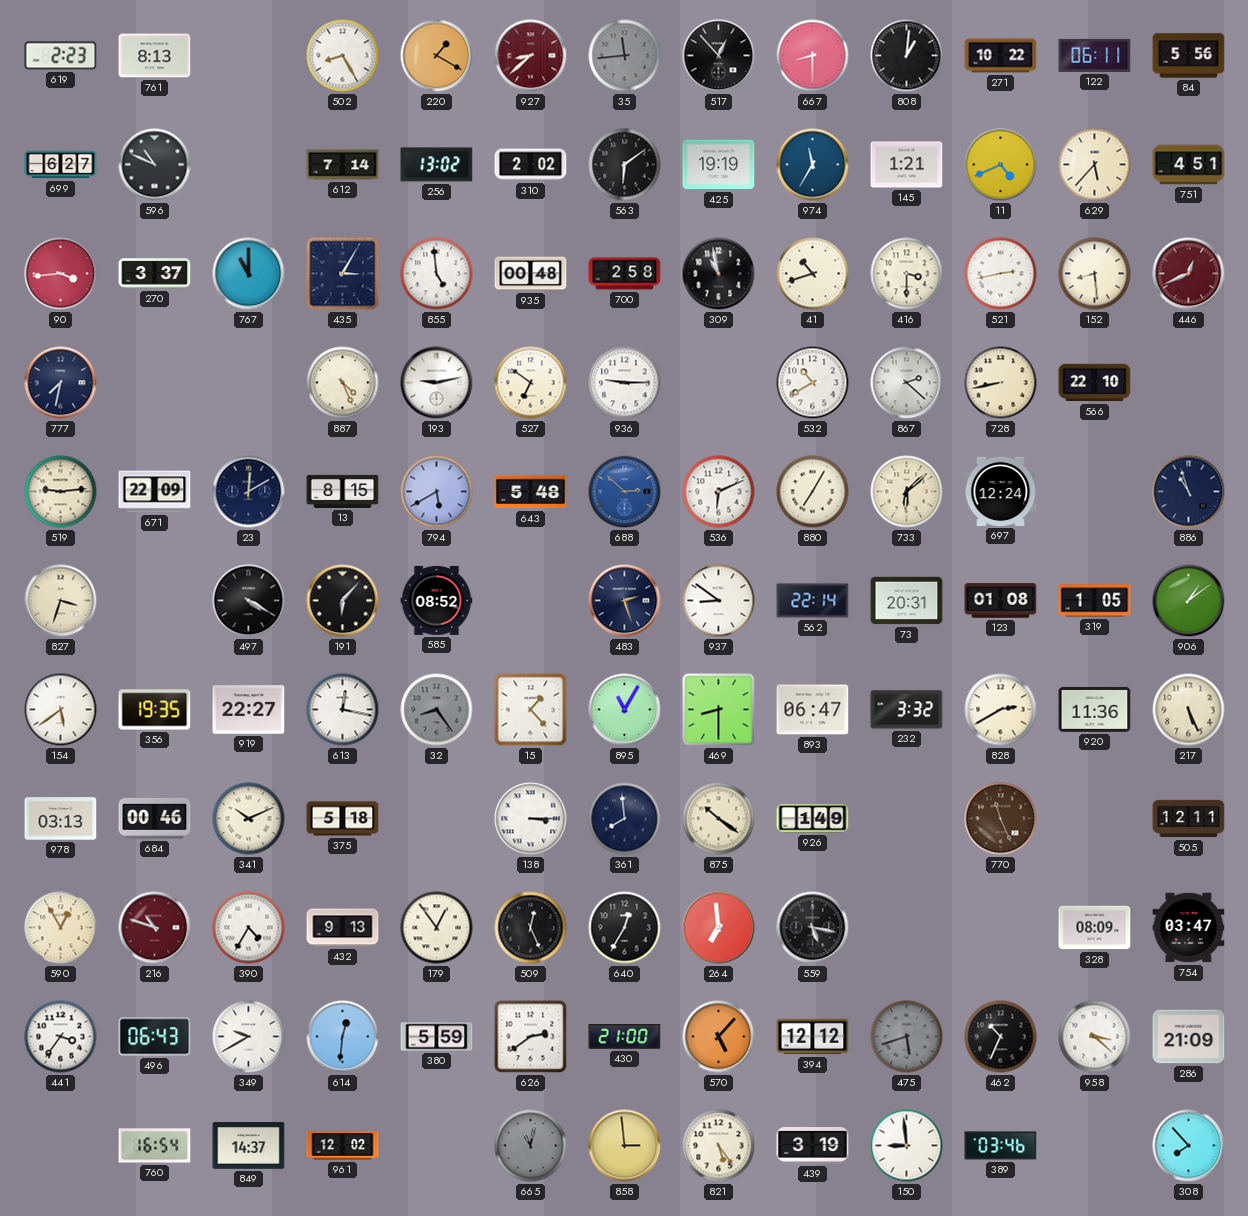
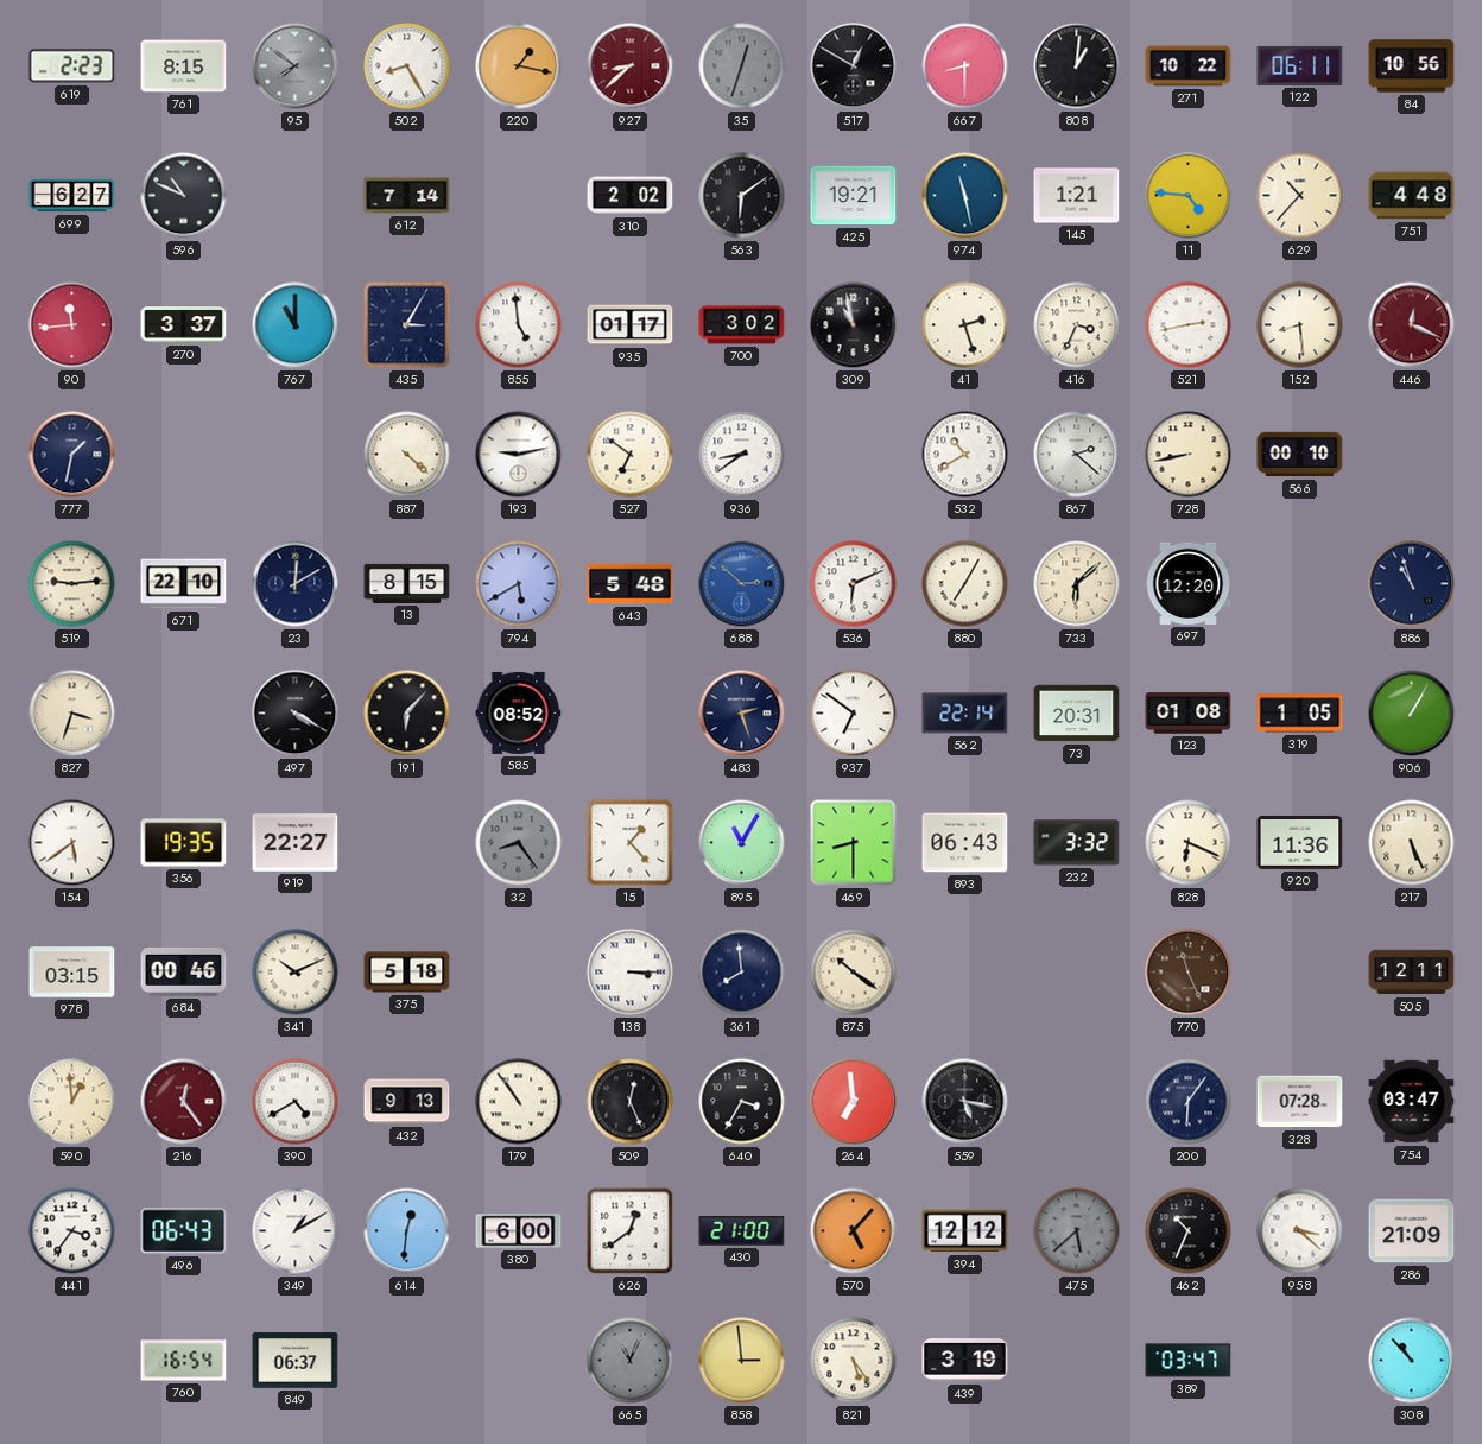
761: 8:13 -> 8:15 (184, 66)
95: none -> 7:51 (296, 66)
220: 1:20 -> 1:17 (519, 66)
35: 11:44 -> 12:33 (742, 66)
517: 12:53 -> 12:50 (854, 66)
84: 5:56 -> 10:56 (1412, 66)
256: 13:02 -> none (437, 165)
425: 19:19 -> 19:21 (854, 196)
974: 11:35 -> 11:28 (965, 196)
11: 4:41 -> 4:46 (1189, 196)
629: 5:37 -> 10:37 (1300, 196)
751: 4:51 -> 4:48 (1412, 196)
90: 3:44 -> 11:44 (72, 325)
935: 00:48 -> 01:17 (631, 325)
700: 2:58 -> 3:02 (742, 325)
41: 10:42 -> 2:27 (965, 325)
416: 3:30 -> 3:34 (1077, 325)
446: 12:41 -> 12:19 (1412, 325)
777: 7:32 -> 1:32 (72, 455)
887: 4:26 -> 4:22 (407, 455)
936: 9:15 -> 8:39 (742, 455)
566: 22:10 -> 00:10 (1300, 455)
671: 22:09 -> 22:10 (184, 584)
697: 12:24 -> 12:20 (1189, 583)
937: 8:51 -> 6:51 (854, 714)
906: 1:09 -> 1:05 (1412, 714)
613: 12:17 -> none (343, 710)
893: 06:47 -> 06:43 (965, 843)
828: 2:40 -> 6:19 (1189, 843)
978: 03:13 -> 03:15 (72, 973)
926: 1:49 -> none (813, 819)
590: 12:55 -> 12:59 (72, 1102)
216: 10:48 -> 12:24 (184, 1102)
390: 4:35 -> 4:40 (296, 1102)
179: 12:54 -> 10:54 (519, 1102)
640: 12:35 -> 3:35 (742, 1102)
200: none -> 6:06 (1189, 1102)
328: 08:09 -> 07:28 (1300, 1102)
349: 9:40 -> 1:10 (296, 1231)
380: 5:59 -> 6:00 (519, 1231)
626: 2:39 -> 12:39 (631, 1231)
475: 5:42 -> 5:38 (1077, 1231)
849: 14:37 -> 06:37 (296, 1361)
961: 12:02 -> none (343, 1146)
665: 11:02 -> 11:04 (631, 1361)
150: 8:59 -> none (907, 1146)
389: 03:46 -> 03:47 (1189, 1361)
308: 7:53 -> 10:53 (1412, 1361)
